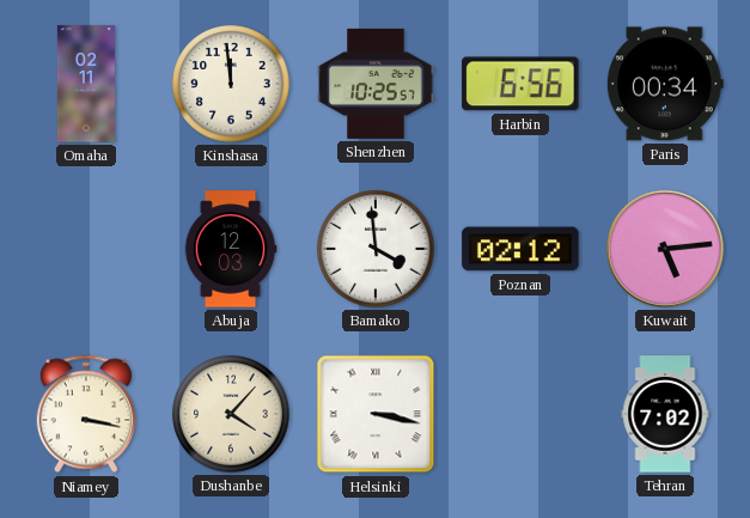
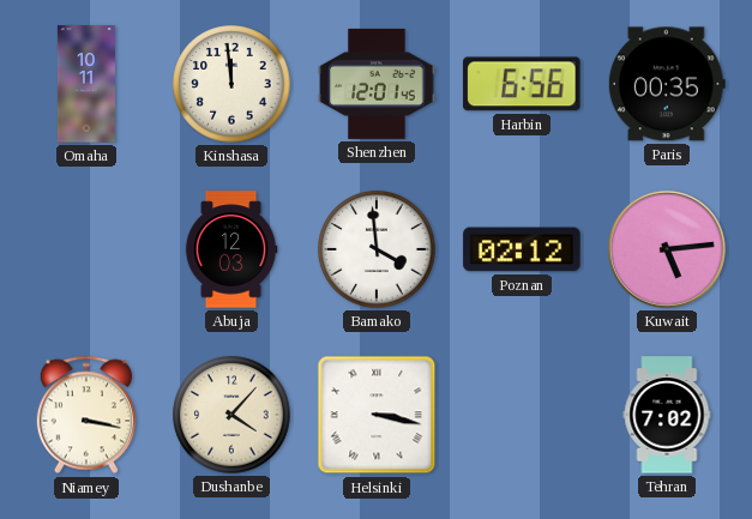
Omaha: 02:11 -> 10:11 (86, 84)
Shenzhen: 10:25 -> 12:01 (377, 84)
Paris: 00:34 -> 00:35 (667, 84)
